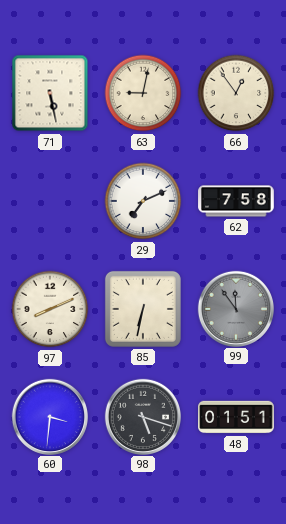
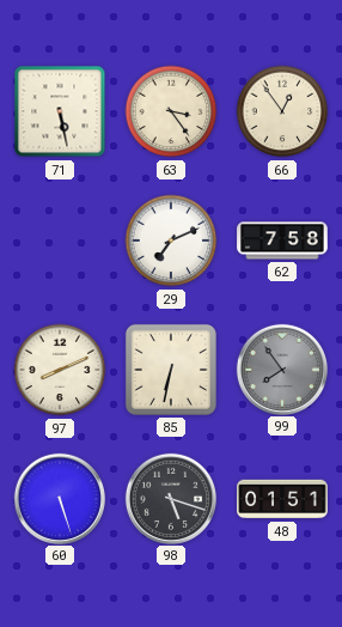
63: 9:02 -> 3:24 (171, 111)
99: 11:54 -> 7:54 (281, 369)
60: 3:31 -> 5:27 (59, 498)
